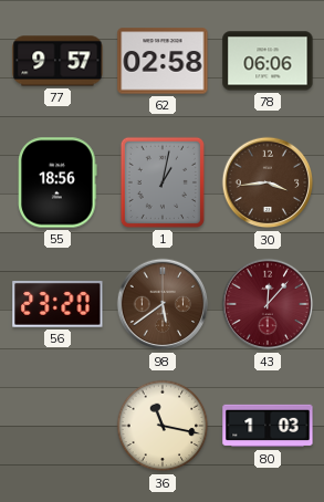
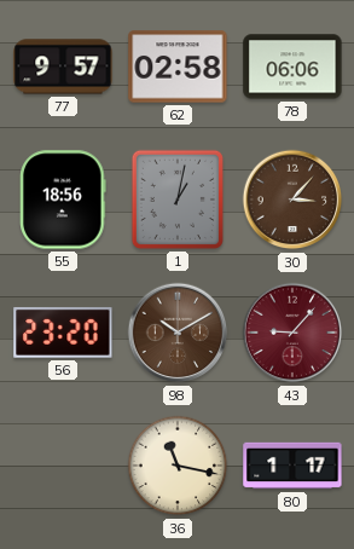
30: 3:44 -> 3:07 (292, 200)
98: 5:39 -> 10:10 (178, 333)
43: 12:07 -> 9:07 (292, 333)
80: 1:03 -> 1:17 (292, 466)
